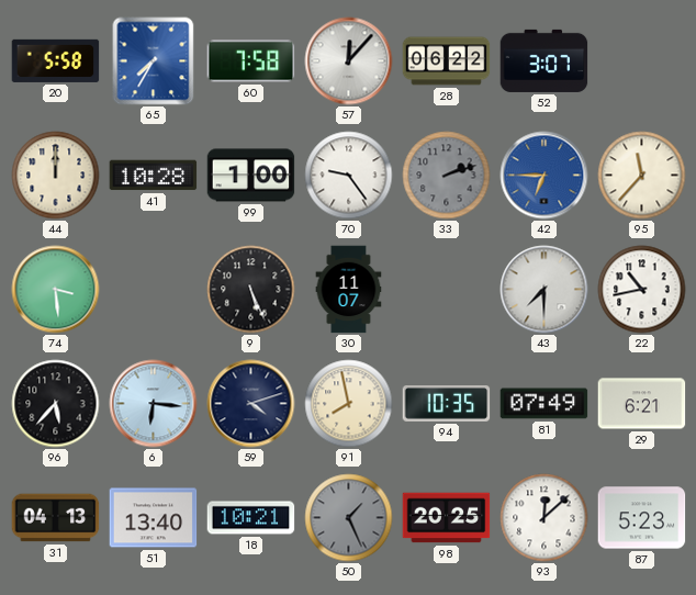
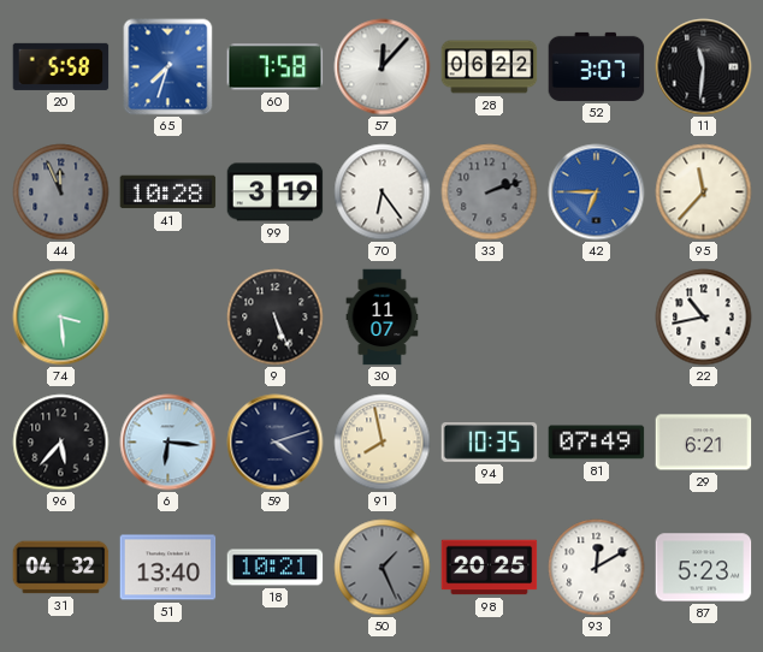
65: 7:35 -> 7:33 (168, 67)
11: none -> 11:31 (704, 67)
44: 12:00 -> 11:56 (61, 192)
44 dial: cream -> grey (61, 192)
99: 1:00 -> 3:19 (276, 192)
70: 9:24 -> 6:24 (383, 192)
43: 7:30 -> none (545, 290)
31: 04:13 -> 04:32 (61, 568)
93: 12:08 -> 12:10 (597, 568)
